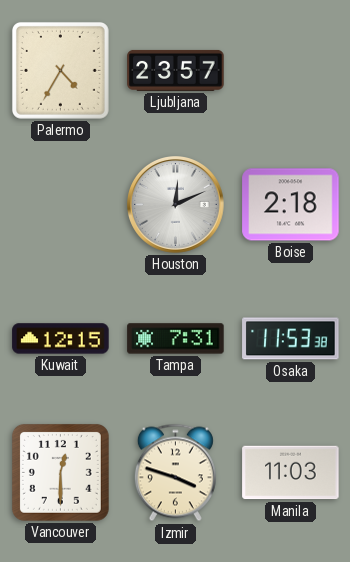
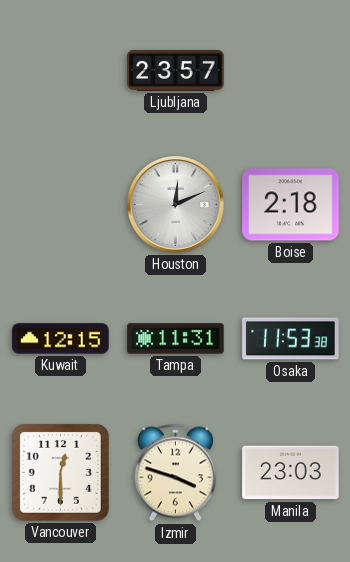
Palermo: 4:35 -> none (60, 70)
Tampa: 7:31 -> 11:31 (176, 339)
Manila: 11:03 -> 23:03 (291, 473)
